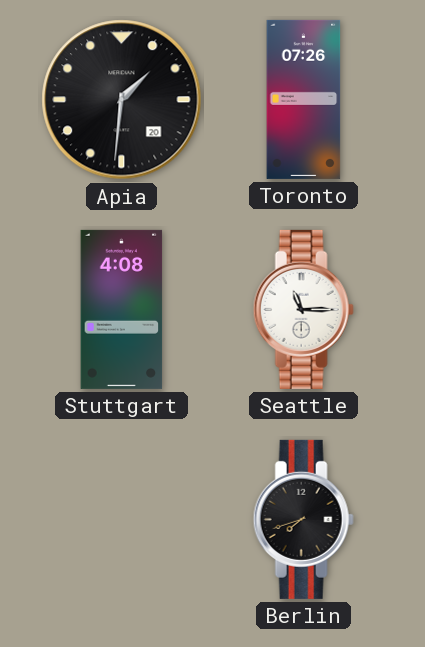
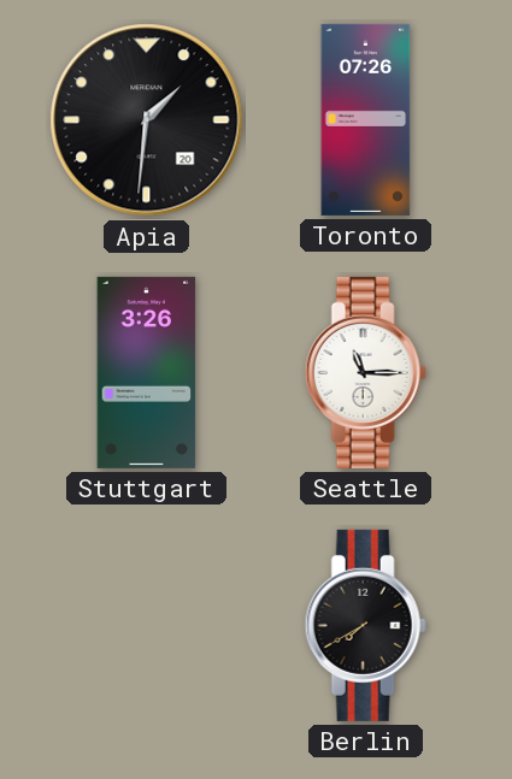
Stuttgart: 4:08 -> 3:26 (147, 372)
Berlin: 7:42 -> 7:40 (365, 625)
